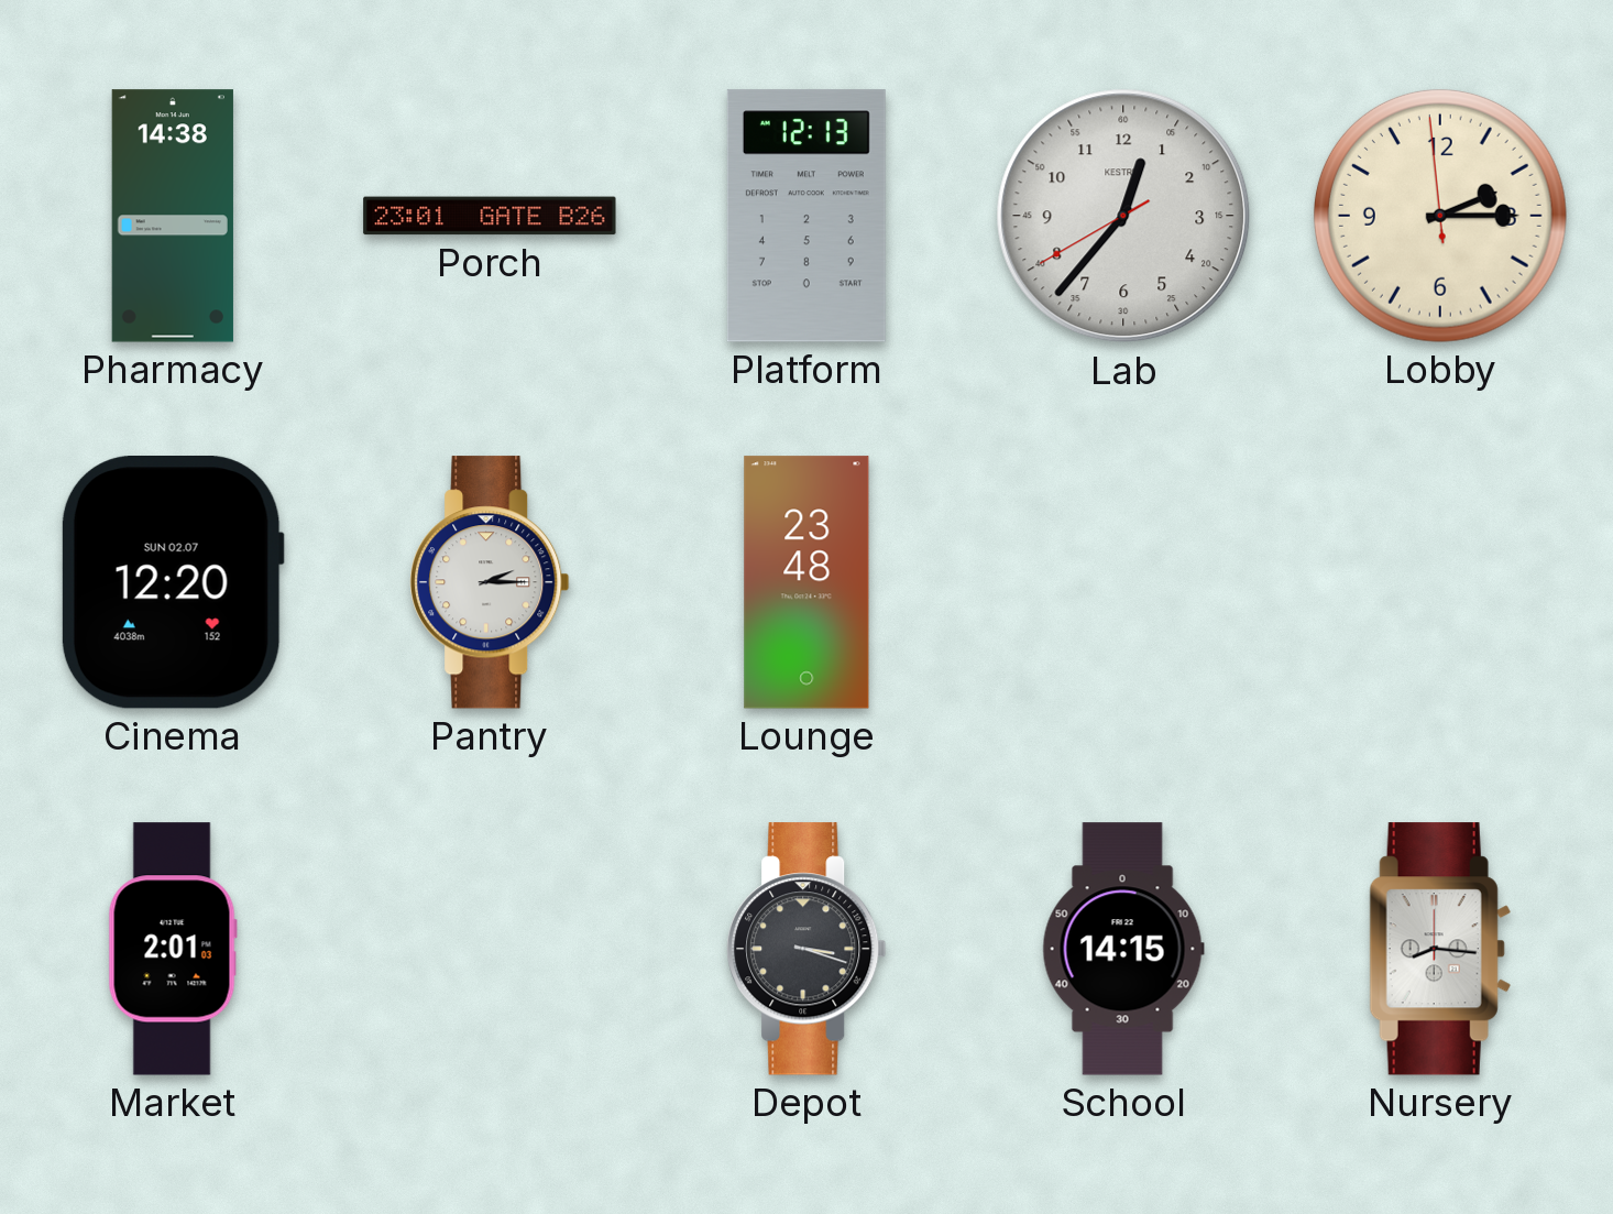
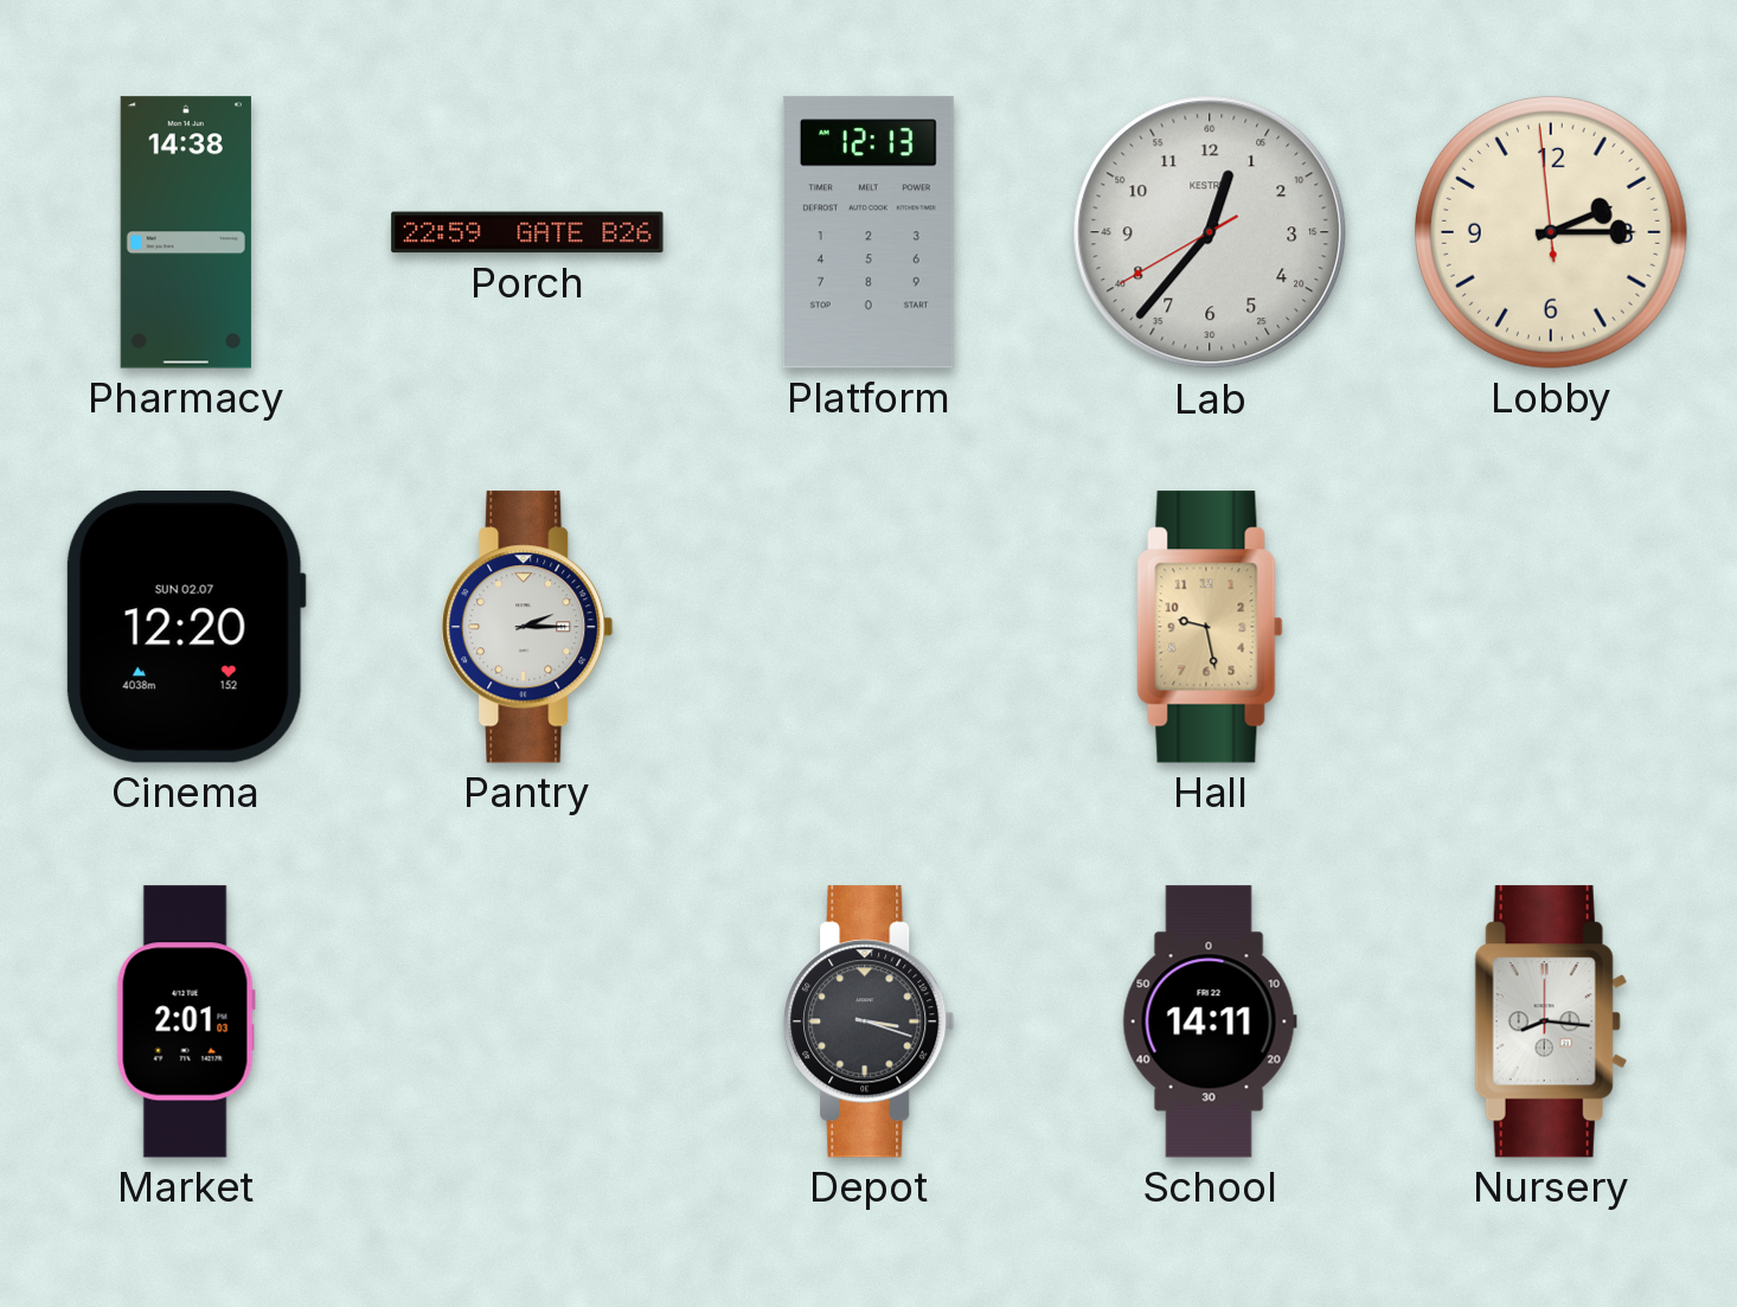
Porch: 23:01 -> 22:59 (527, 232)
Lounge: 23:48 -> none (806, 582)
Hall: none -> 9:28 (1210, 627)
School: 14:15 -> 14:11 (1210, 1021)
